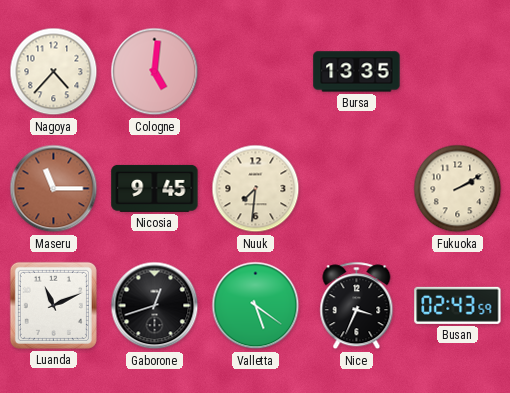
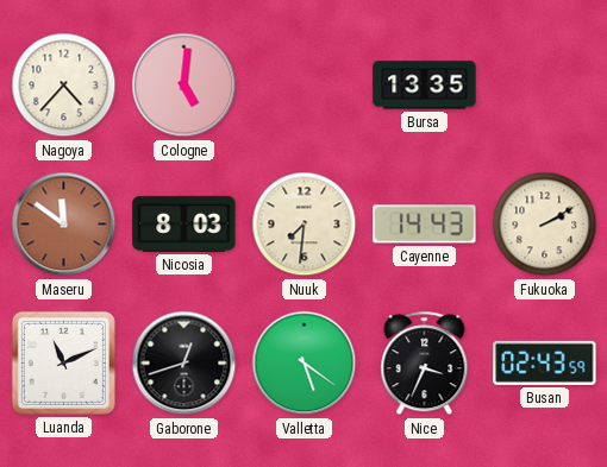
Maseru: 11:15 -> 11:51 (64, 225)
Nicosia: 9:45 -> 8:03 (184, 223)
Cayenne: none -> 14:43 (425, 225)
